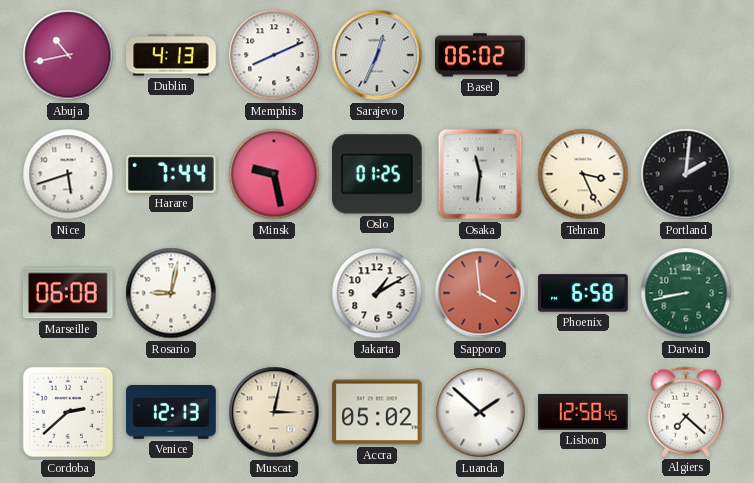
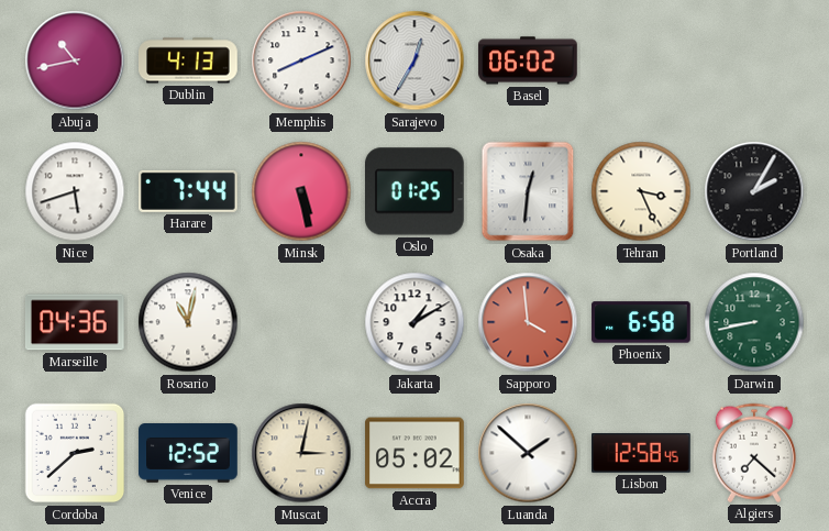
Sarajevo: 12:34 -> 12:35 (414, 60)
Minsk: 9:28 -> 5:28 (301, 191)
Osaka: 11:31 -> 12:31 (528, 191)
Portland: 2:01 -> 2:05 (754, 191)
Marseille: 06:08 -> 04:36 (75, 322)
Rosario: 9:02 -> 11:02 (188, 322)
Venice: 12:13 -> 12:52 (188, 454)
